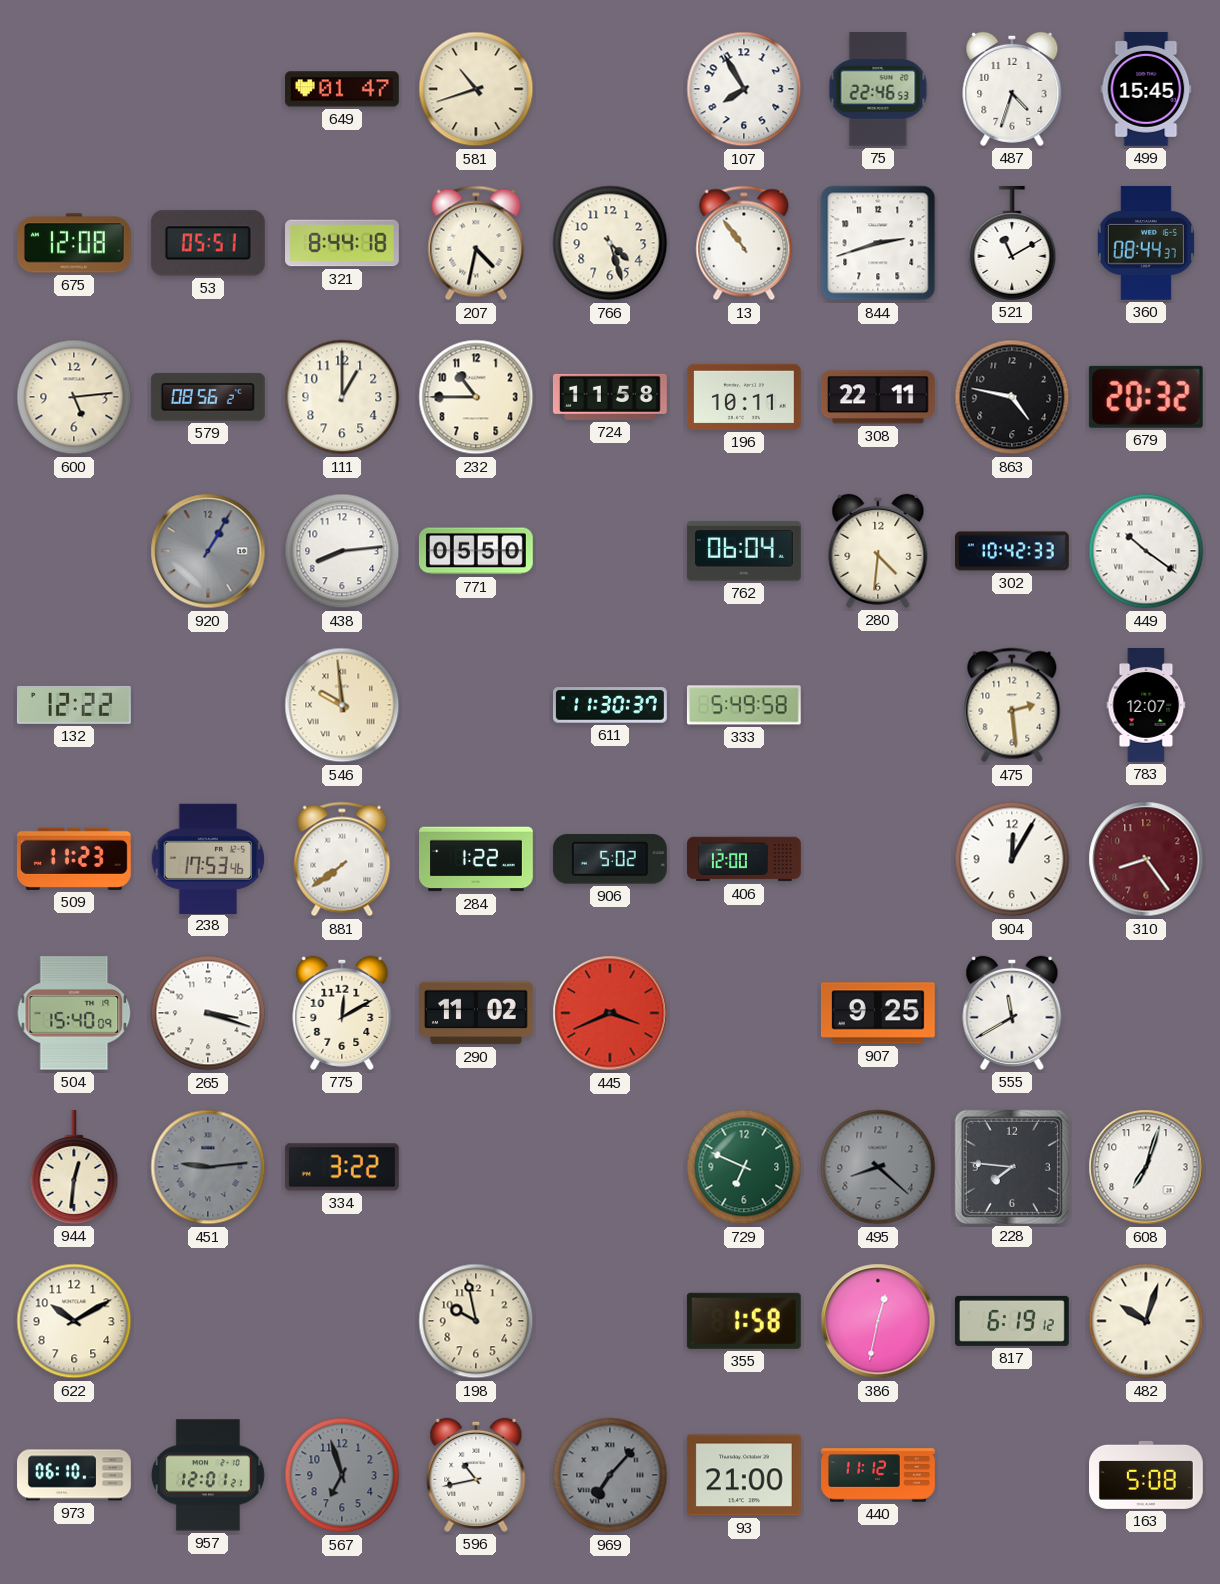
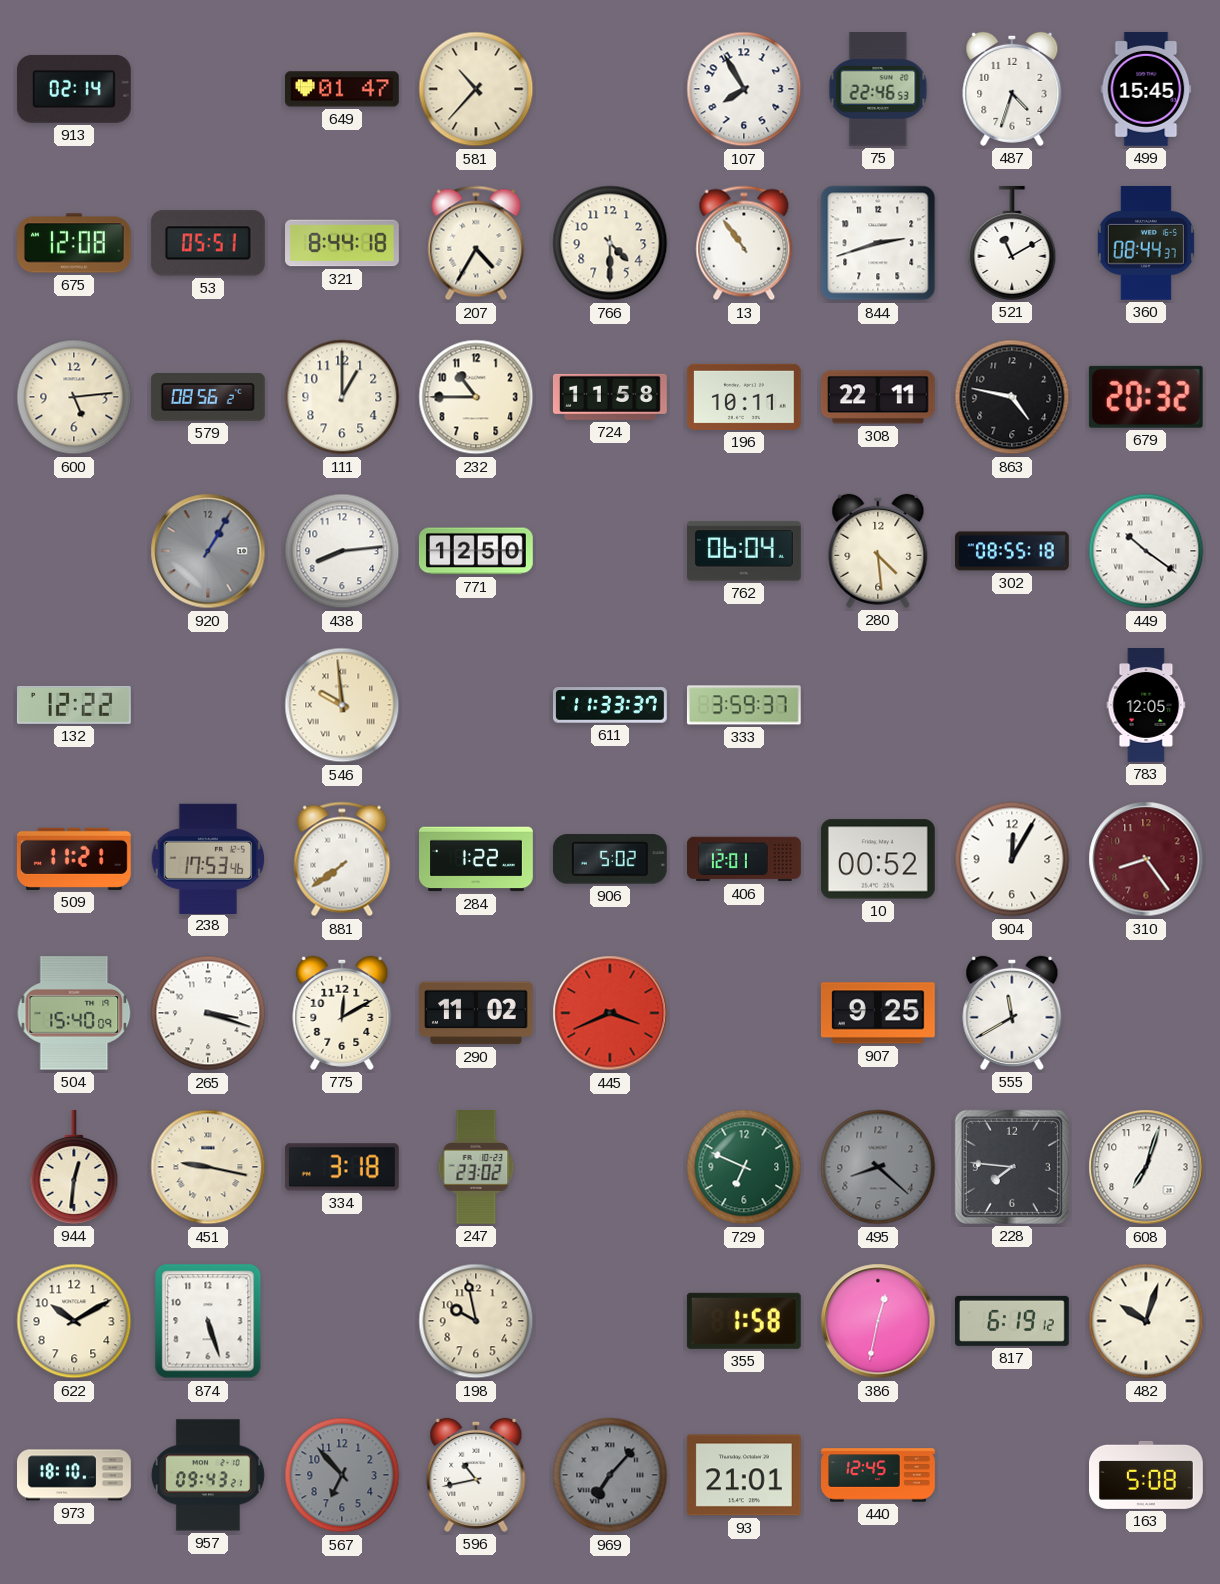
913: none -> 02:14 (74, 89)
581: 10:42 -> 10:37 (476, 89)
207: 4:32 -> 4:35 (476, 243)
766: 4:27 -> 4:30 (610, 243)
771: 05:50 -> 12:50 (476, 551)
280: 4:31 -> 4:29 (878, 551)
302: 10:42 -> 08:55 (1013, 551)
611: 11:30 -> 11:33 (611, 705)
333: 5:49 -> 3:59 (744, 705)
475: 2:29 -> none (1012, 705)
783: 12:07 -> 12:05 (1146, 706)
509: 11:23 -> 11:21 (74, 859)
406: 12:00 -> 12:01 (745, 859)
10: none -> 00:52 (878, 859)
451: 9:14 -> 9:17 (208, 1167)
451 dial: grey -> cream (208, 1167)
334: 3:22 -> 3:18 (342, 1167)
247: none -> 23:02 (476, 1168)
874: none -> 5:27 (208, 1321)
973: 06:10 -> 18:10 (75, 1475)
957: 12:01 -> 09:43 (208, 1475)
567: 6:57 -> 6:53 (342, 1475)
93: 21:00 -> 21:01 (744, 1475)
440: 11:12 -> 12:45 (878, 1475)
